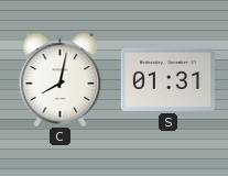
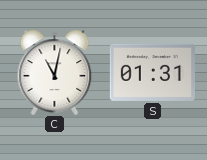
C: 8:02 -> 11:02 (55, 72)
